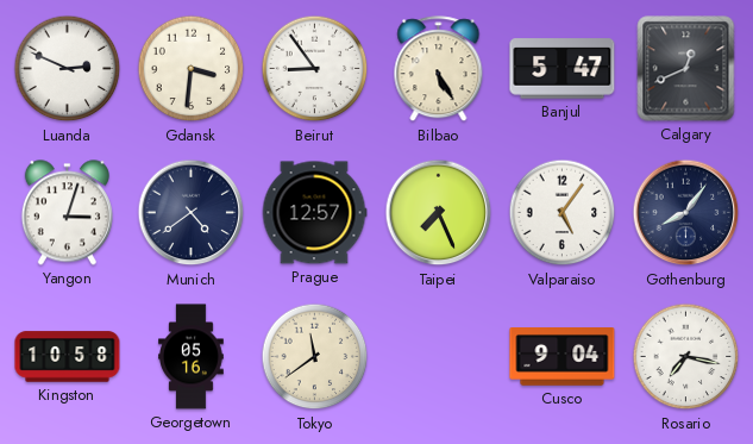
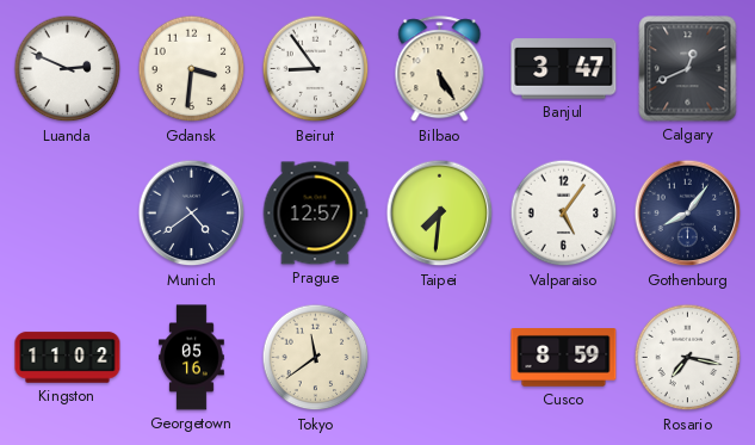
Banjul: 5:47 -> 3:47 (564, 69)
Yangon: 3:03 -> none (67, 213)
Taipei: 7:26 -> 7:31 (440, 214)
Kingston: 10:58 -> 11:02 (68, 358)
Cusco: 9:04 -> 8:59 (564, 358)
